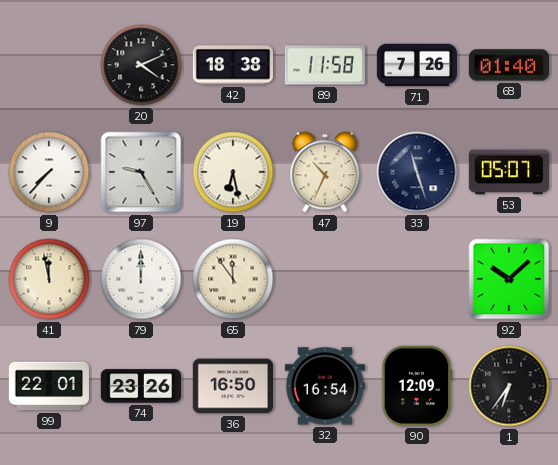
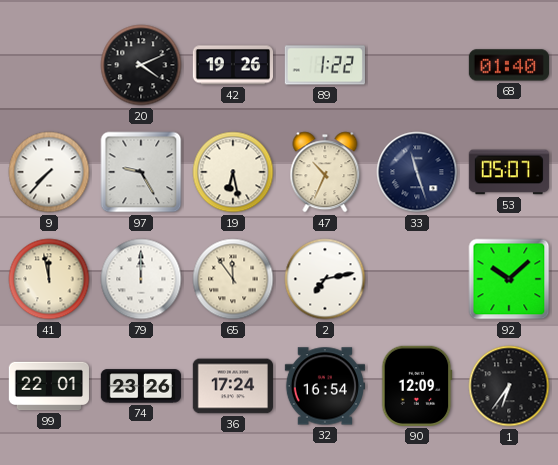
42: 18:38 -> 19:26 (232, 65)
89: 11:58 -> 1:22 (325, 65)
71: 7:26 -> none (416, 65)
2: none -> 7:13 (325, 279)
36: 16:50 -> 17:24 (233, 386)
